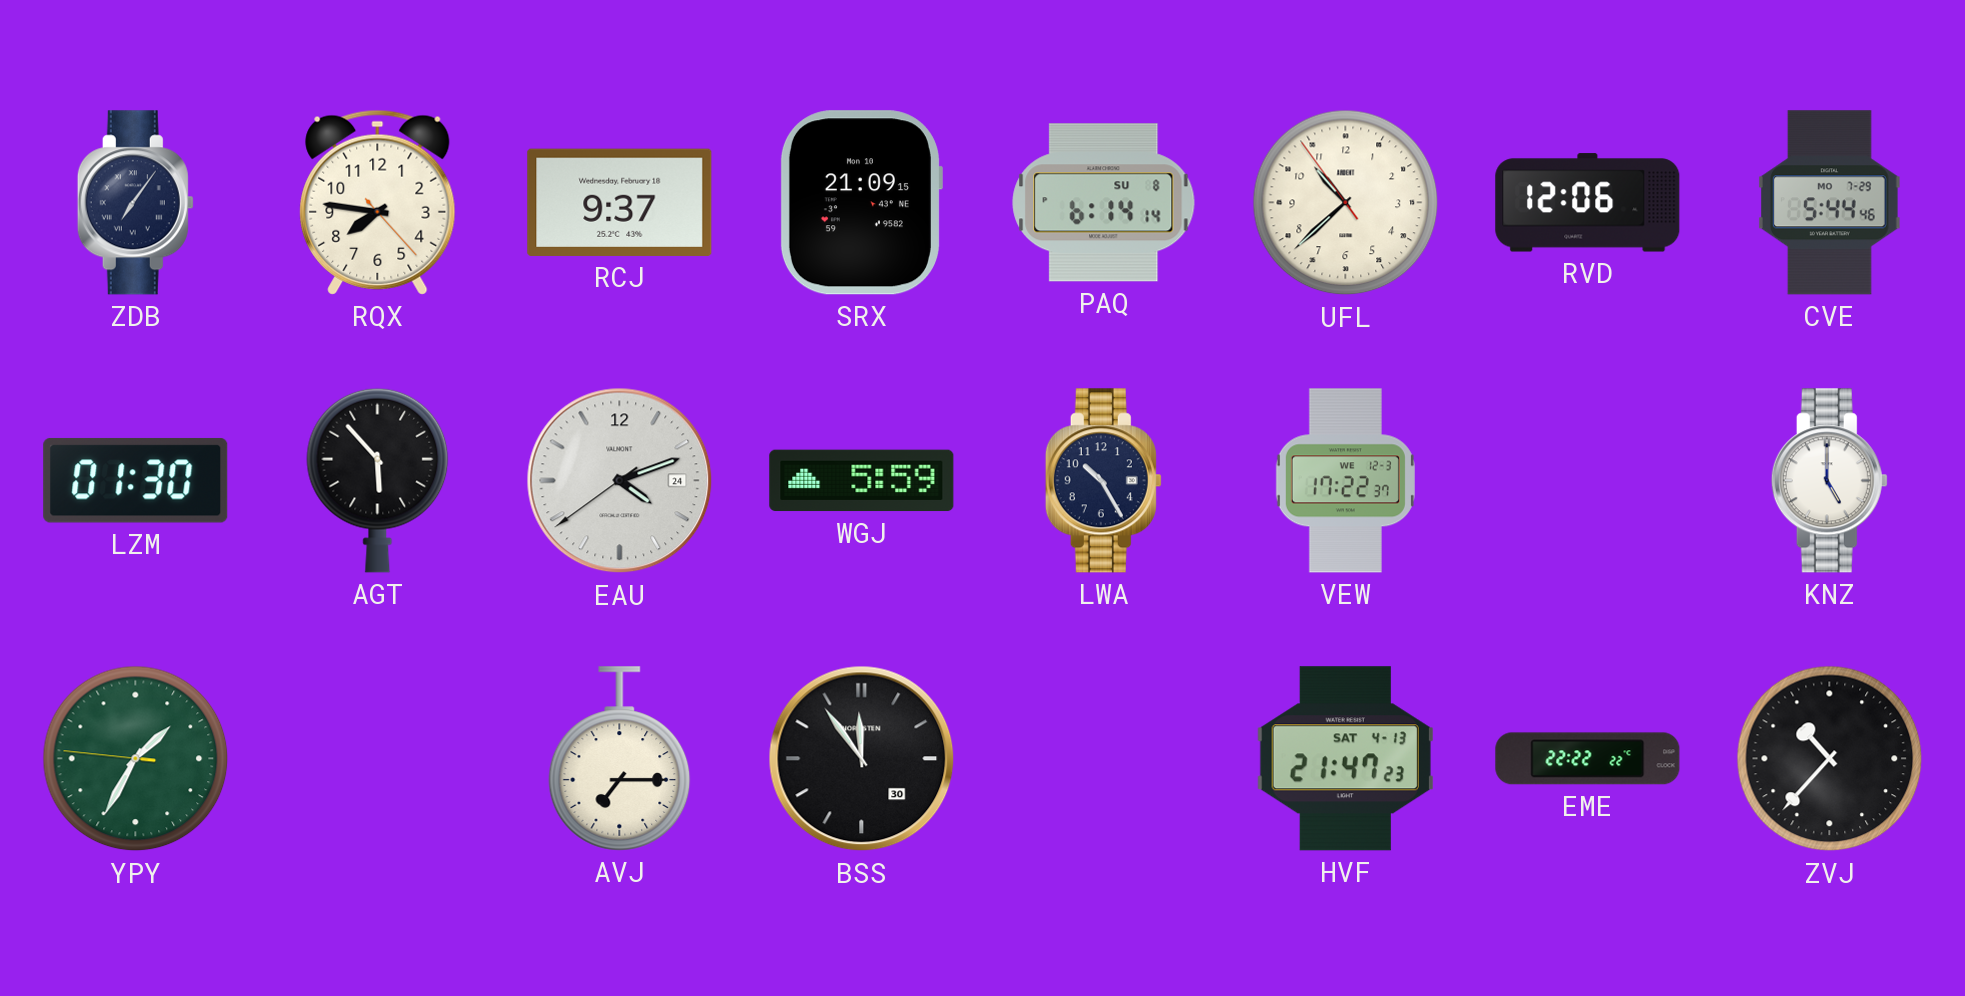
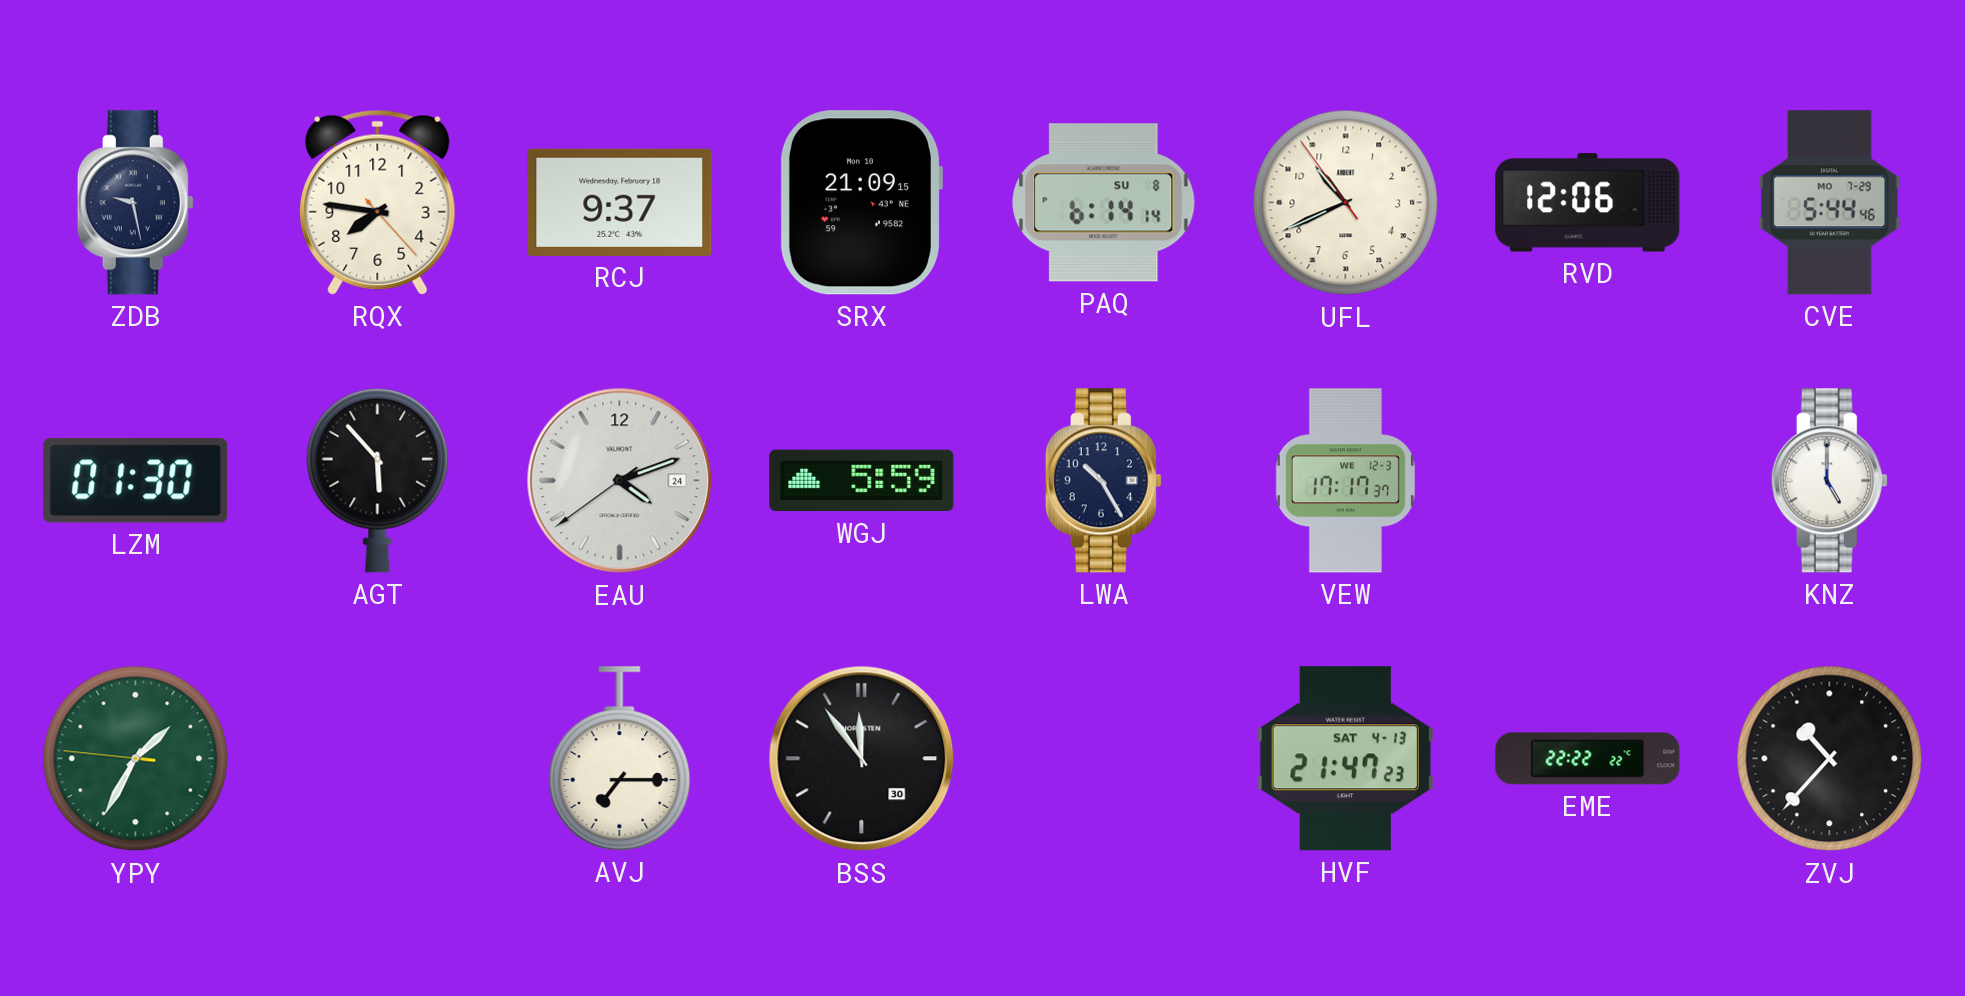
ZDB: 7:06 -> 9:28 (135, 203)
UFL: 10:37 -> 10:40 (1346, 203)
VEW: 17:22 -> 17:17 (1345, 481)
